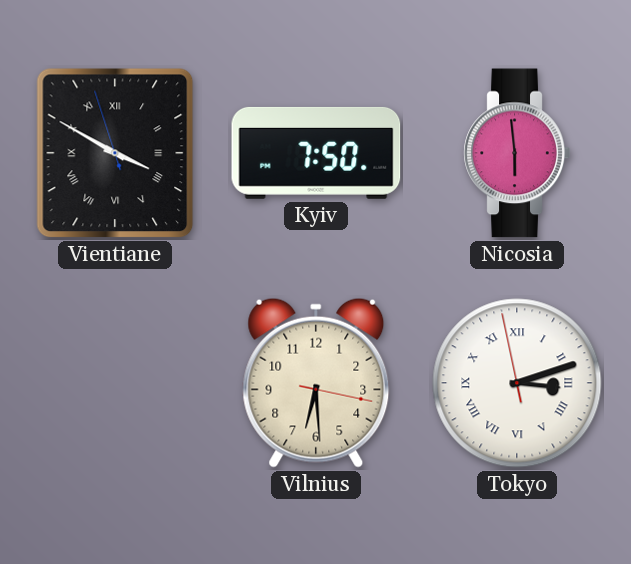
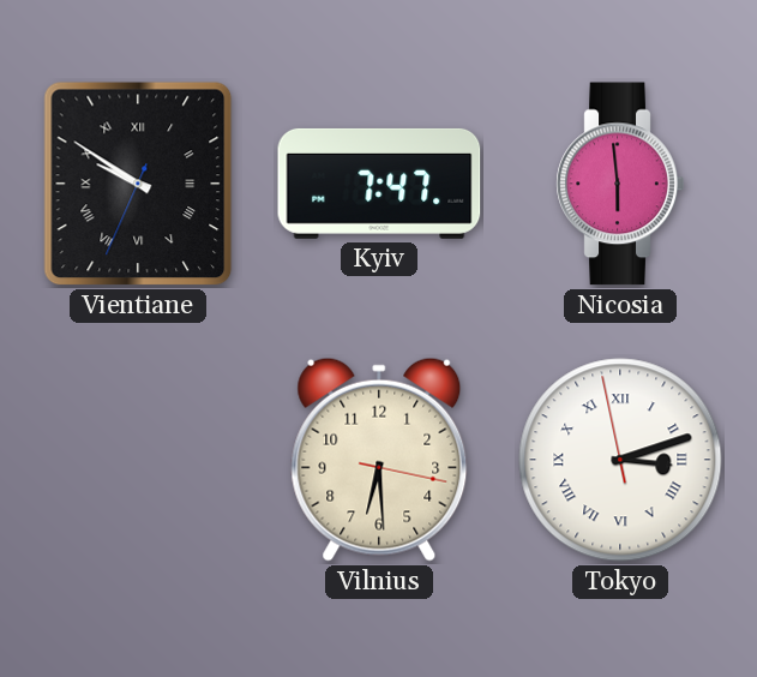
Vientiane: 3:49 -> 9:50 (138, 184)
Kyiv: 7:50 -> 7:47 (379, 184)
